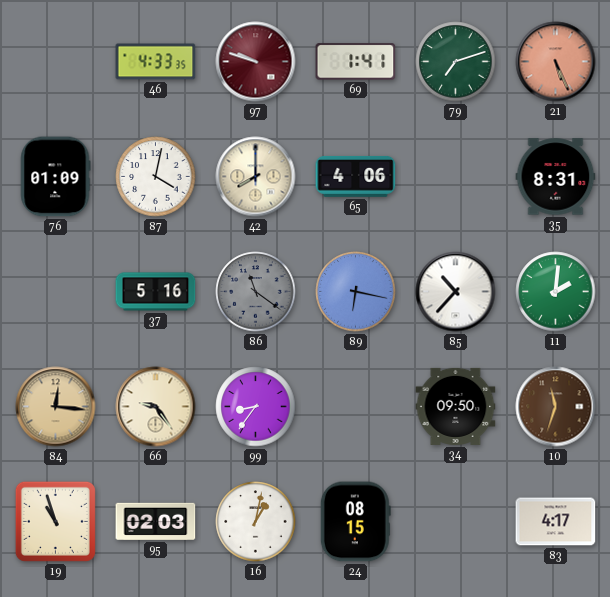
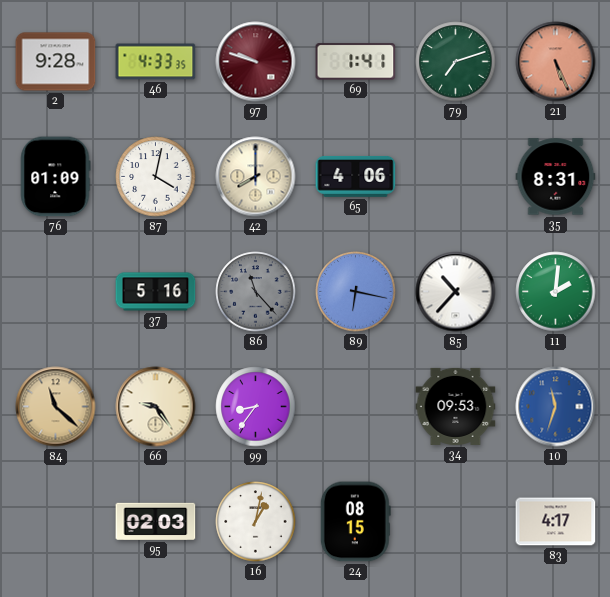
2: none -> 9:28 (56, 62)
86: 11:21 -> 11:23 (256, 292)
84: 12:16 -> 11:22 (56, 407)
34: 09:50 -> 09:53 (456, 406)
10 dial: brown -> blue (556, 407)
19: 10:57 -> none (55, 521)
